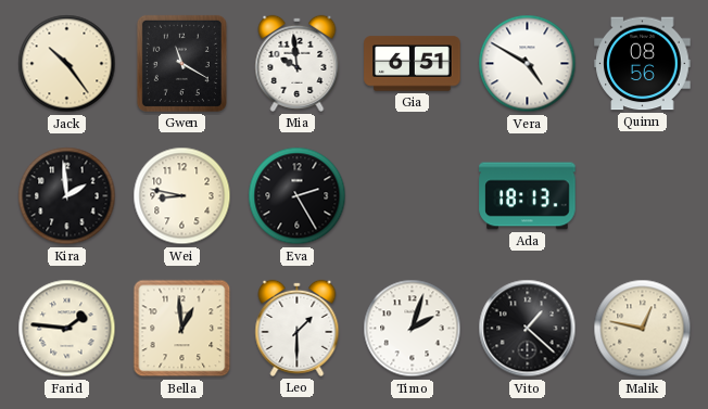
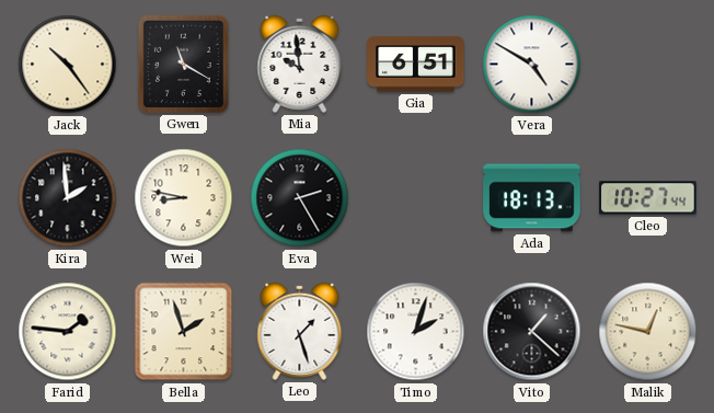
Quinn: 08:56 -> none (643, 64)
Cleo: none -> 10:27 (648, 198)
Bella: 12:59 -> 1:57 (184, 332)
Leo: 1:30 -> 1:27 (300, 331)
